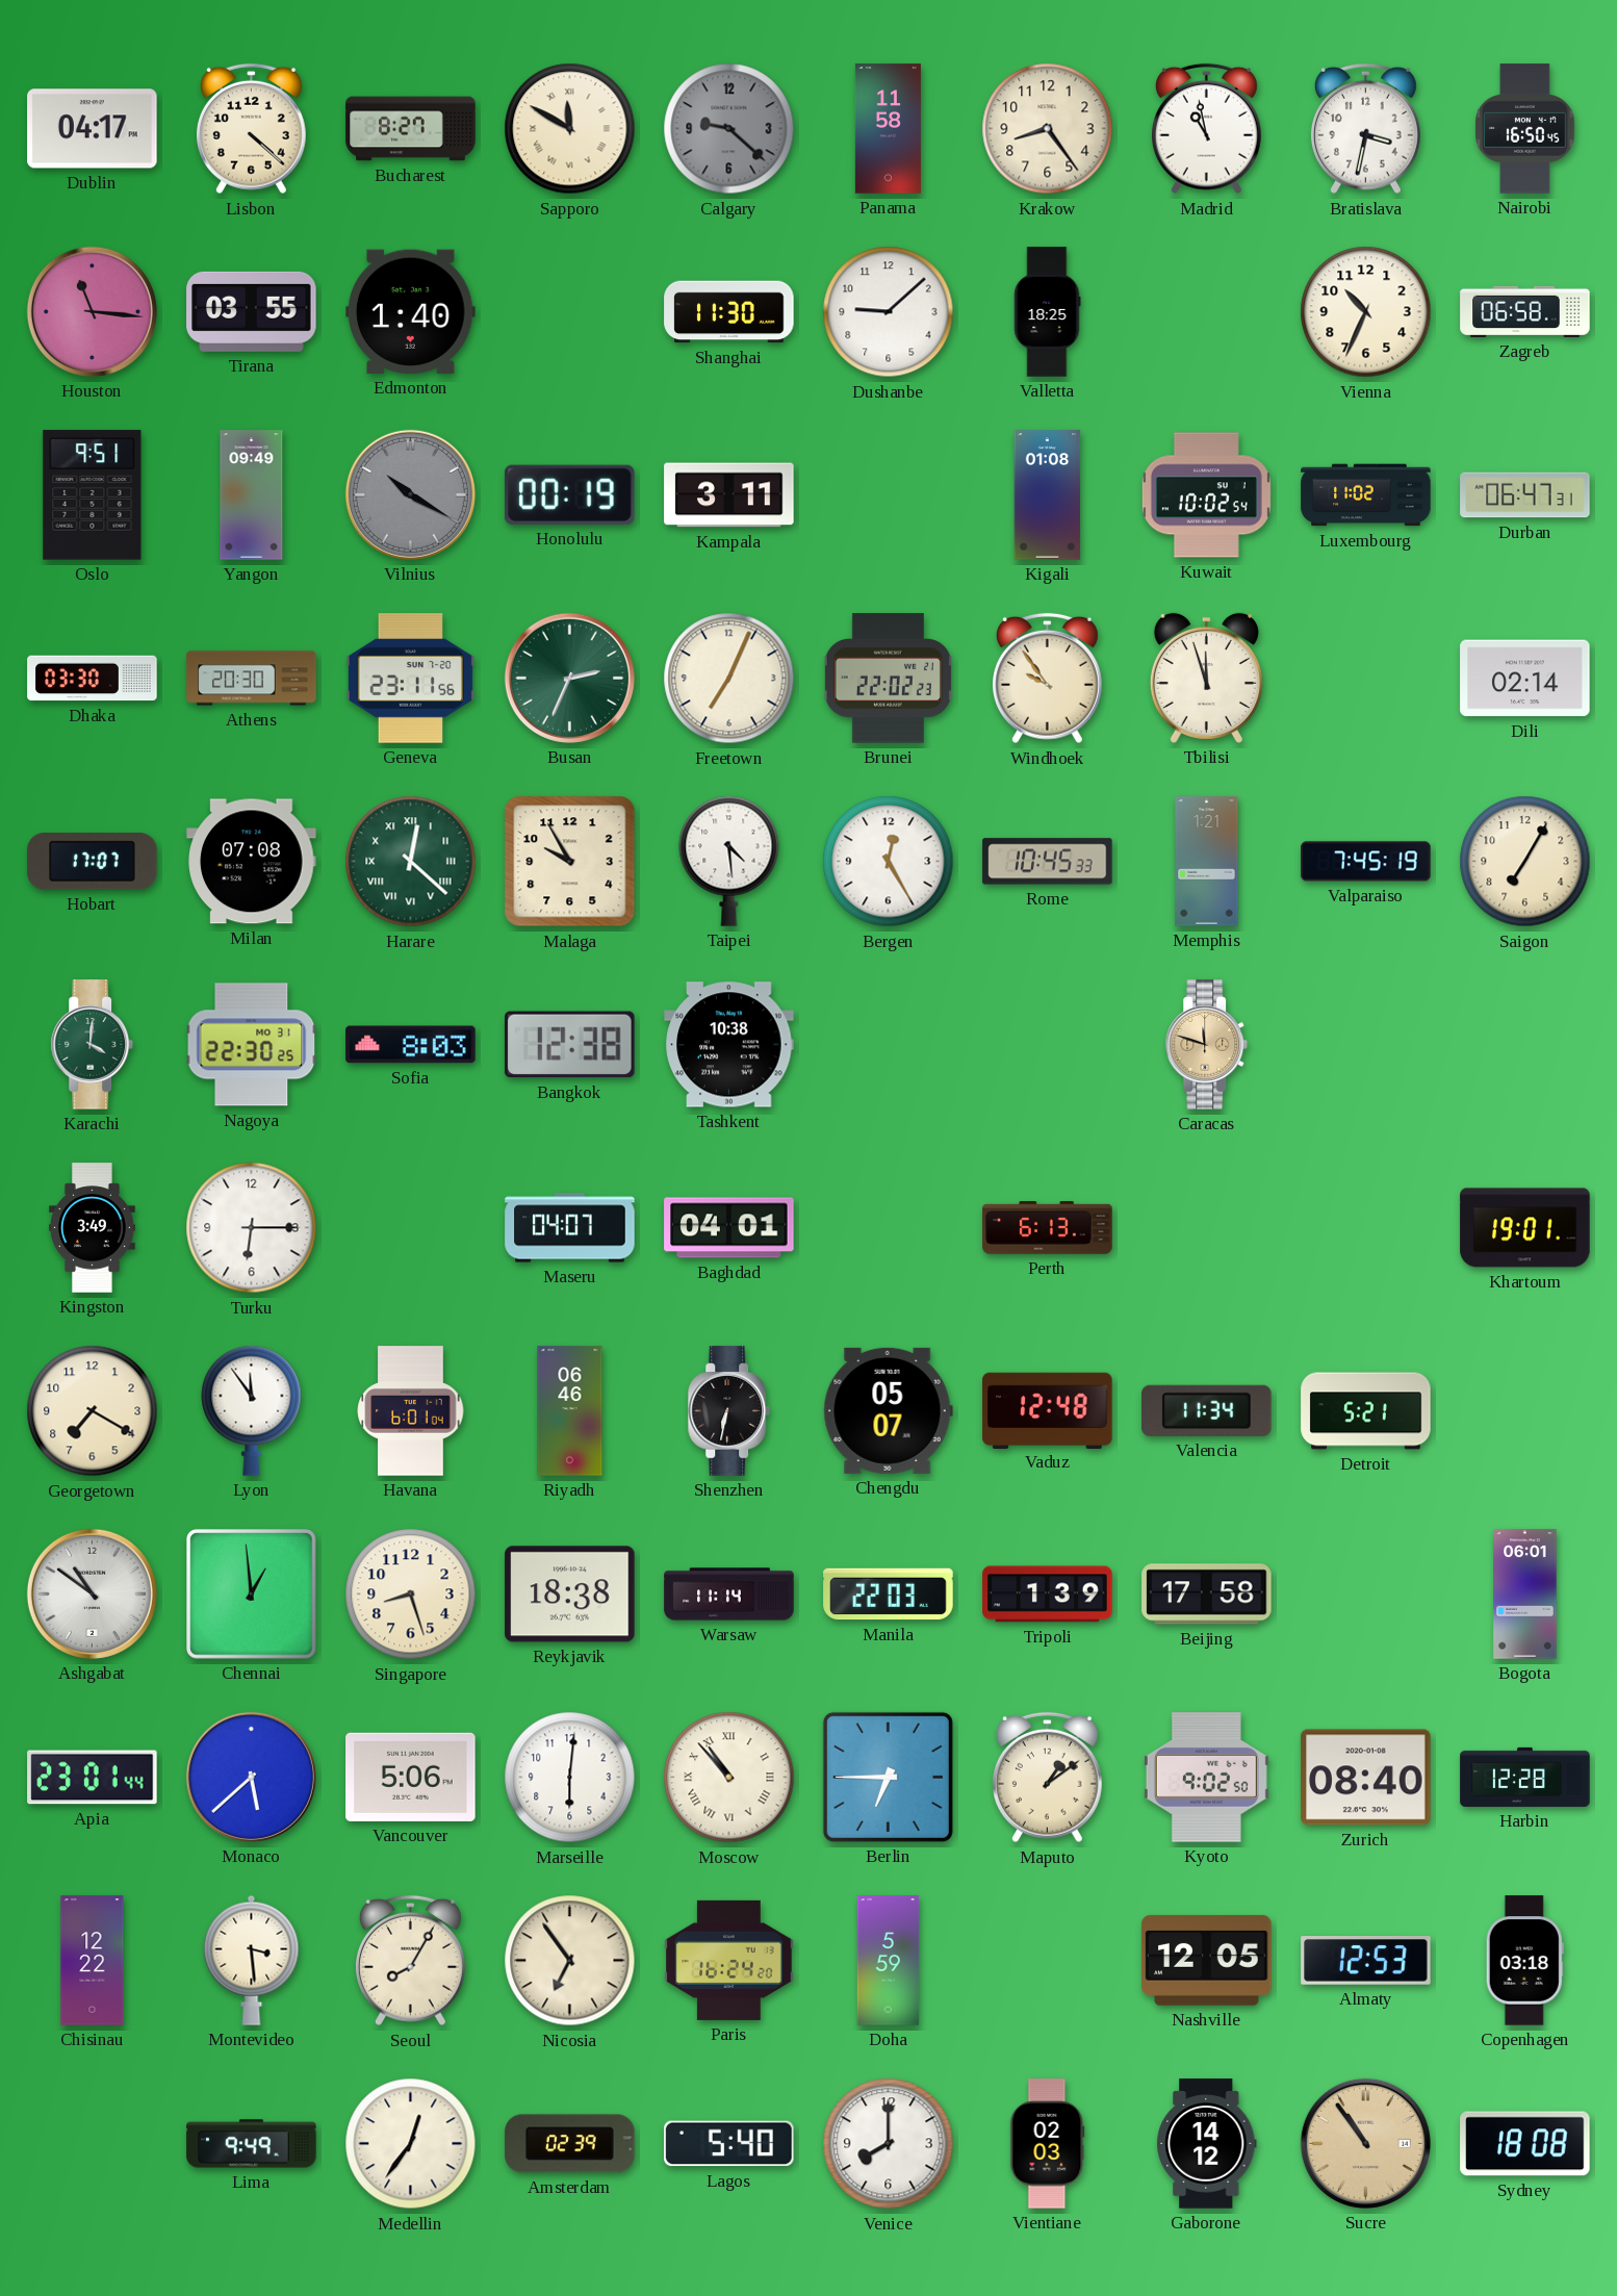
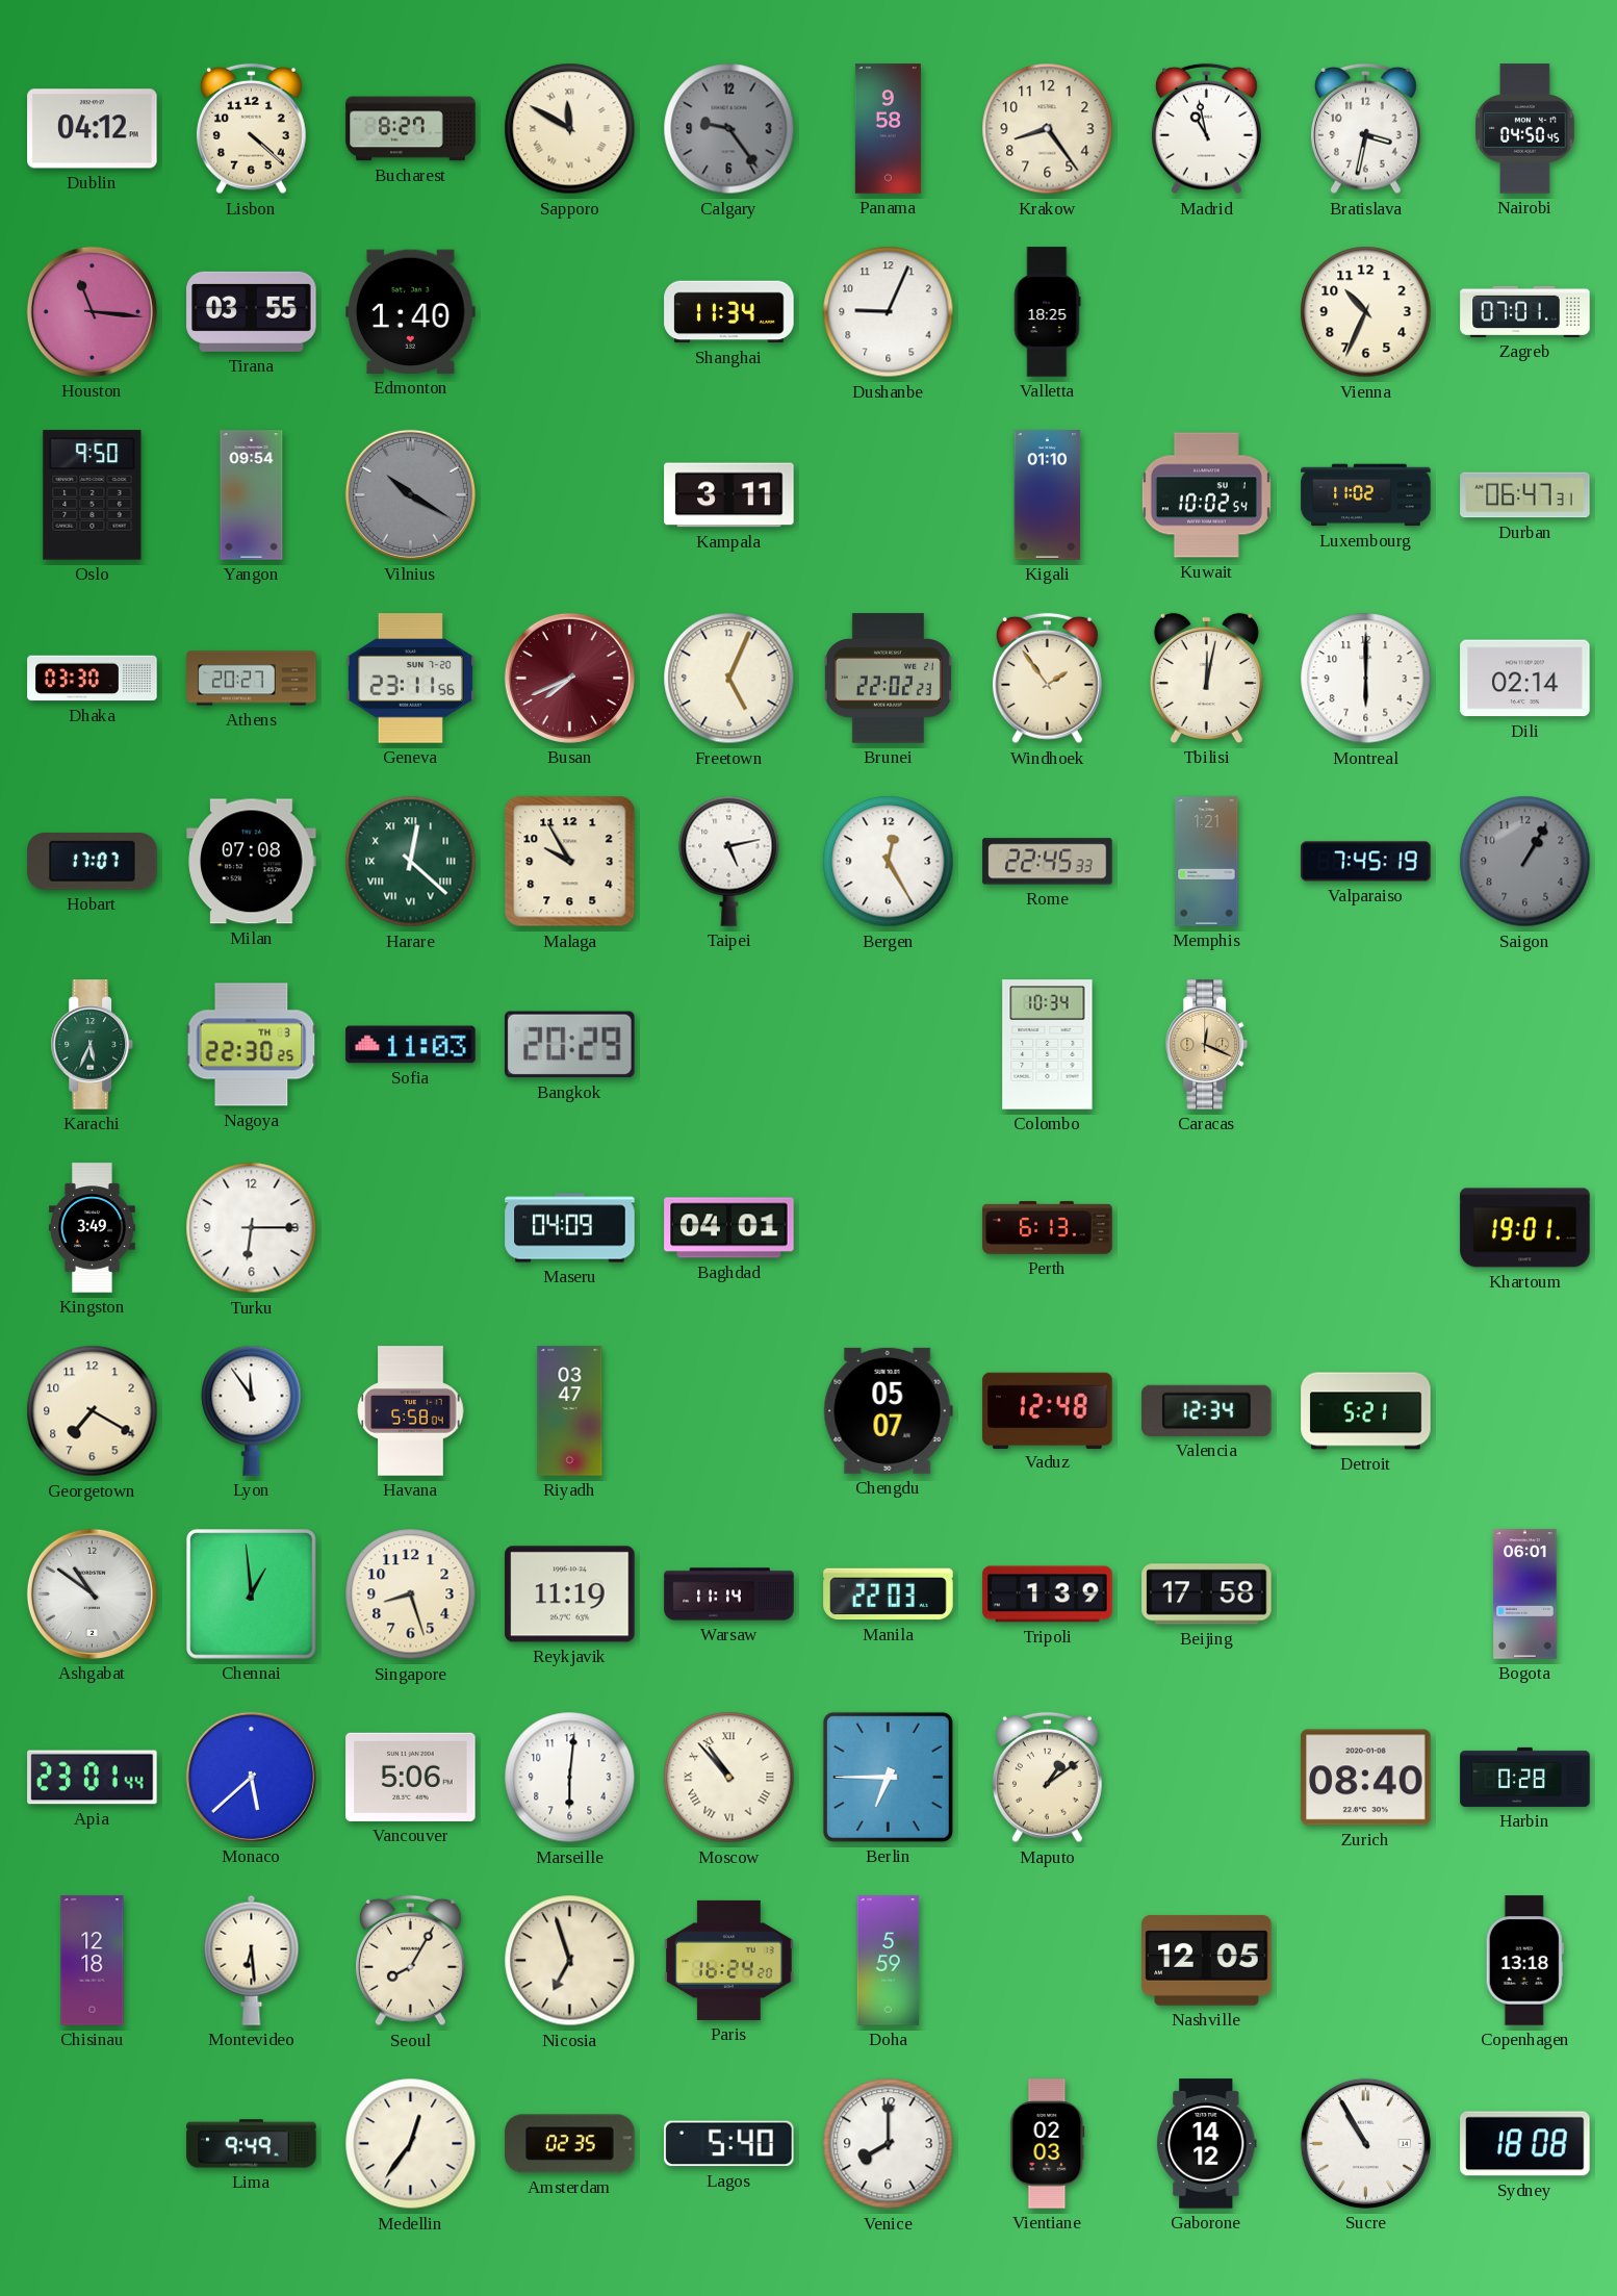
Dublin: 04:17 -> 04:12 (93, 129)
Calgary: 9:22 -> 9:24 (729, 129)
Panama: 11:58 -> 9:58 (888, 129)
Nairobi: 16:50 -> 04:50 (1525, 129)
Shanghai: 11:30 -> 11:34 (729, 312)
Dushanbe: 9:08 -> 9:04 (889, 312)
Zagreb: 06:58 -> 07:01 (1525, 311)
Oslo: 9:51 -> 9:50 (93, 495)
Yangon: 09:49 -> 09:54 (252, 495)
Honolulu: 00:19 -> none (569, 494)
Kigali: 01:08 -> 01:10 (1048, 495)
Athens: 20:30 -> 20:27 (252, 679)
Busan: 2:34 -> 7:41 (569, 678)
Busan dial: green -> burgundy (569, 678)
Freetown: 7:04 -> 5:04 (729, 679)
Windhoek: 9:54 -> 1:54 (1047, 679)
Tbilisi: 11:57 -> 12:02 (1206, 678)
Montreal: none -> 6:00 (1366, 679)
Taipei: 4:29 -> 5:13 (729, 861)
Rome: 10:45 -> 22:45 (1048, 862)
Saigon: 7:05 -> 1:05 (1525, 862)
Saigon dial: cream -> grey (1525, 862)
Karachi: 4:01 -> 5:34 (93, 1045)
Nagoya date: MO 31 -> TH 3 (252, 1045)
Sofia: 8:03 -> 11:03 (411, 1045)
Bangkok: 12:38 -> 20:29 (570, 1045)
Tashkent: 10:38 -> none (729, 1045)
Colombo: none -> 10:34 (1048, 1045)
Caracas: 11:48 -> 12:19 (1207, 1045)
Maseru: 04:07 -> 04:09 (570, 1228)
Havana: 6:01 -> 5:58 (411, 1411)
Riyadh: 06:46 -> 03:47 (570, 1411)
Shenzhen: 6:32 -> none (729, 1411)
Valencia: 11:34 -> 12:34 (1207, 1410)
Reykjavik: 18:38 -> 11:19 (570, 1595)
Kyoto: 9:02 -> none (1206, 1778)
Harbin: 12:28 -> 0:28 (1525, 1777)
Chisinau: 12:22 -> 12:18 (93, 1961)
Montevideo: 3:29 -> 6:29 (252, 1960)
Nicosia: 6:54 -> 6:57 (570, 1961)
Almaty: 12:53 -> none (1366, 1961)
Copenhagen: 03:18 -> 13:18 (1524, 1961)
Amsterdam: 02:39 -> 02:35 (570, 2144)
Sucre: 10:54 -> 10:55 (1365, 2143)
Sucre dial: champagne -> white (1365, 2143)
